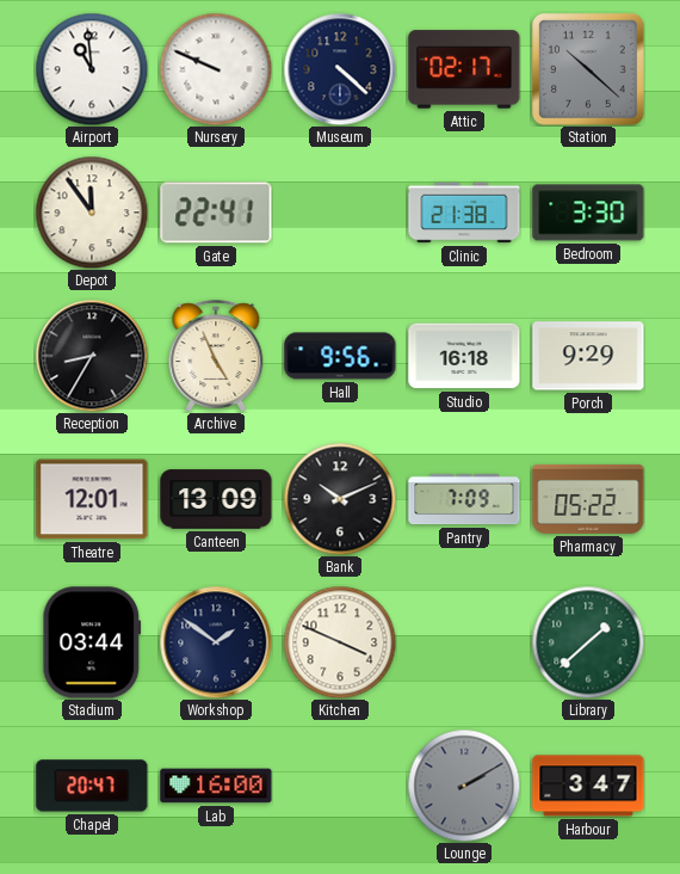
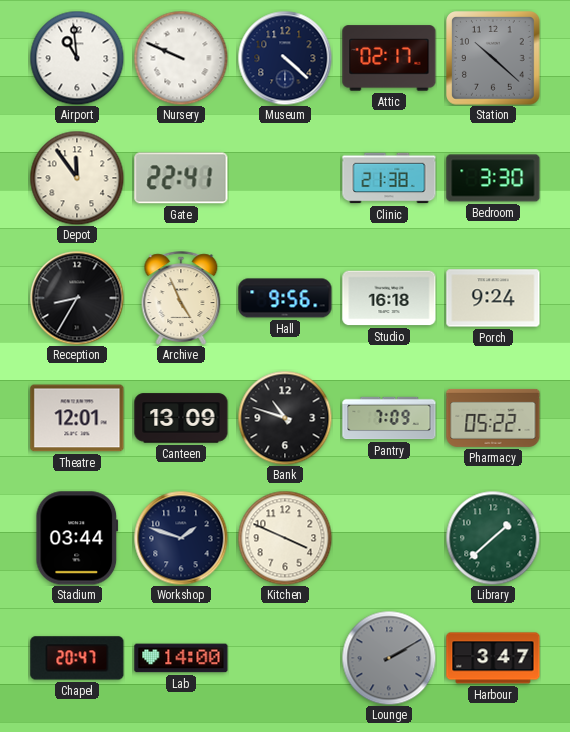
Porch: 9:29 -> 9:24 (493, 298)
Bank: 10:11 -> 10:48 (285, 418)
Workshop: 1:51 -> 1:48 (181, 538)
Lab: 16:00 -> 14:00 (181, 658)
